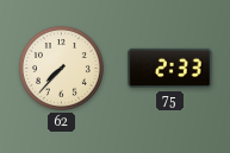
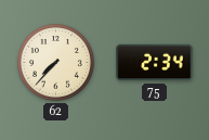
75: 2:33 -> 2:34 (155, 63)
